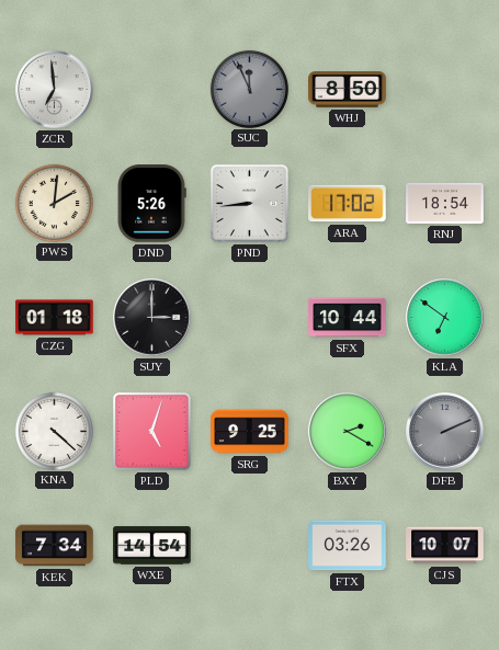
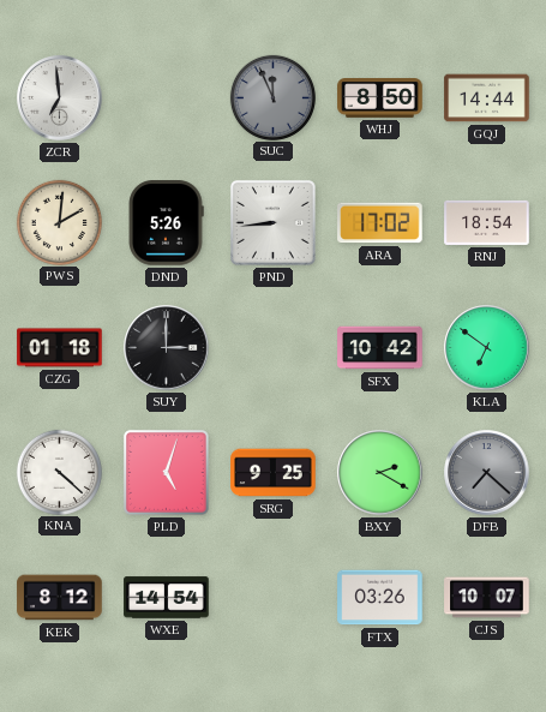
GQJ: none -> 14:44 (487, 98)
SFX: 10:44 -> 10:42 (380, 348)
DFB: 2:11 -> 7:22 (487, 473)
KEK: 7:34 -> 8:12 (60, 598)
